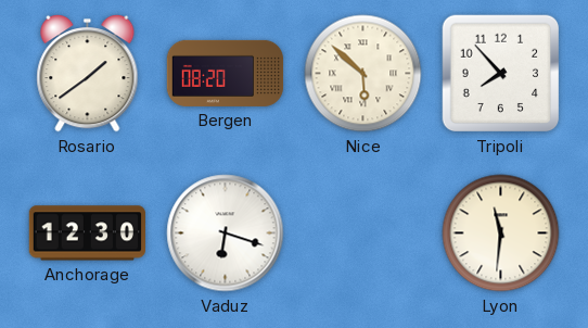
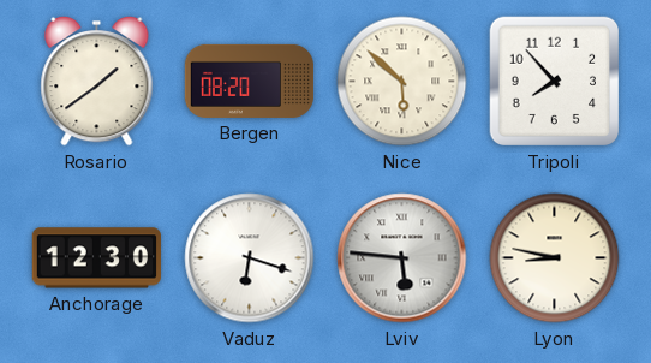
Lviv: none -> 5:46 (402, 258)
Lyon: 11:31 -> 8:47 (555, 258)
